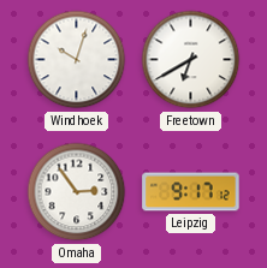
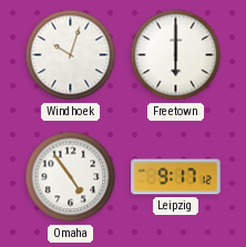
Freetown: 6:40 -> 6:00 (176, 55)
Omaha: 2:54 -> 4:54 (71, 177)
